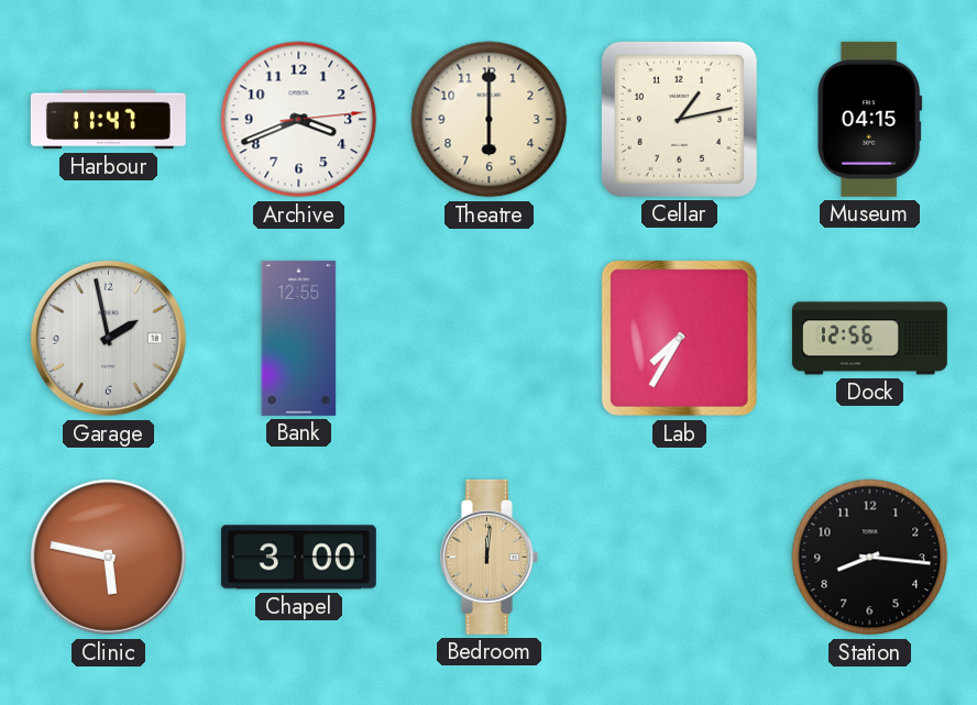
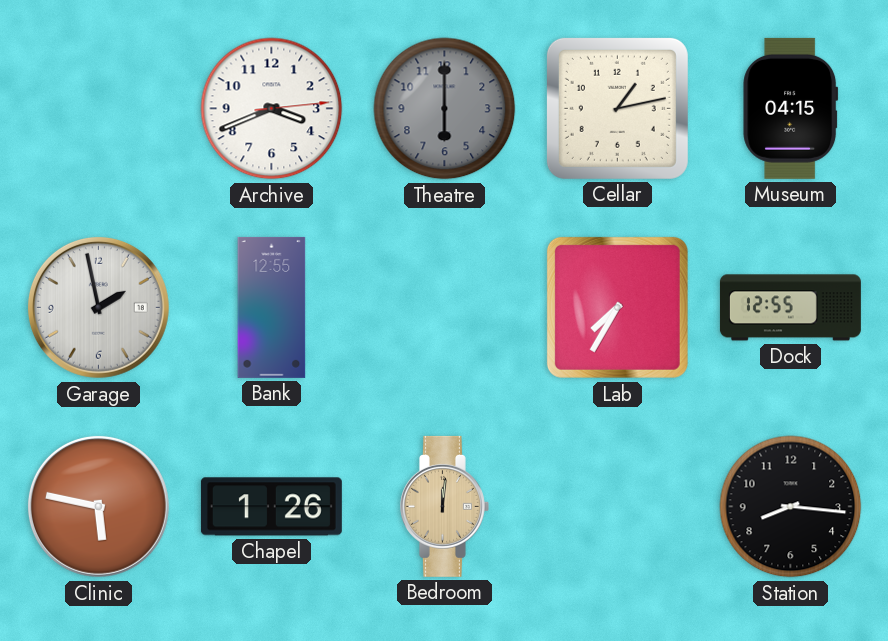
Harbour: 11:47 -> none (108, 120)
Theatre dial: cream -> grey (445, 109)
Dock: 12:56 -> 12:55 (790, 308)
Chapel: 3:00 -> 1:26 (271, 507)
